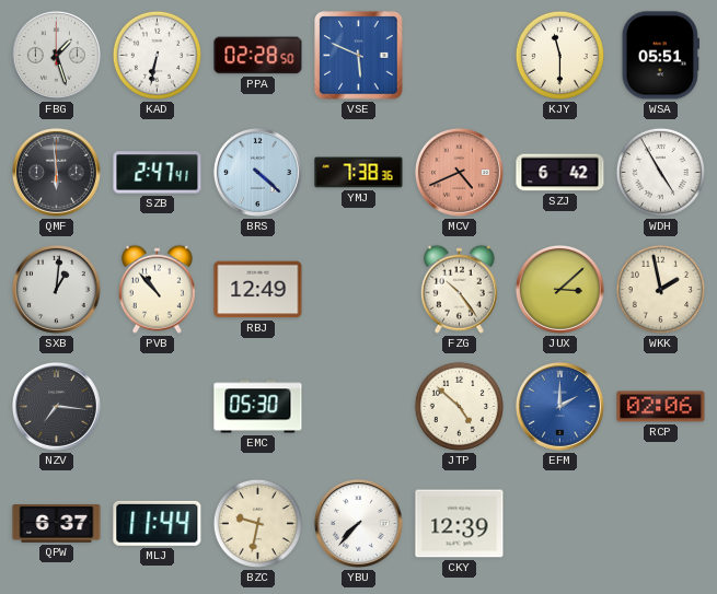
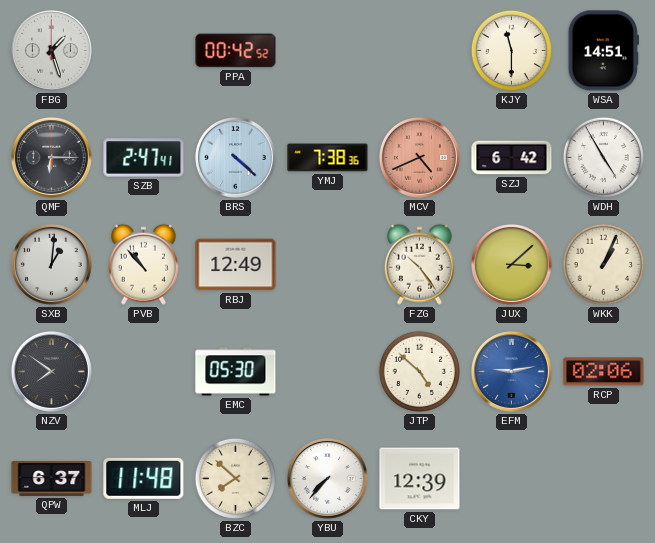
KAD: 6:32 -> none (157, 55)
PPA: 02:28 -> 00:42 (236, 51)
VSE: 5:49 -> none (359, 56)
WSA: 05:51 -> 14:51 (603, 51)
QMF: 5:59 -> 6:15 (51, 157)
WKK: 1:58 -> 1:04 (603, 264)
NZV: 7:16 -> 7:51 (51, 371)
EFM: 2:00 -> 9:13 (511, 371)
MLJ: 11:44 -> 11:48 (144, 478)
BZC: 9:32 -> 7:52 (235, 478)
